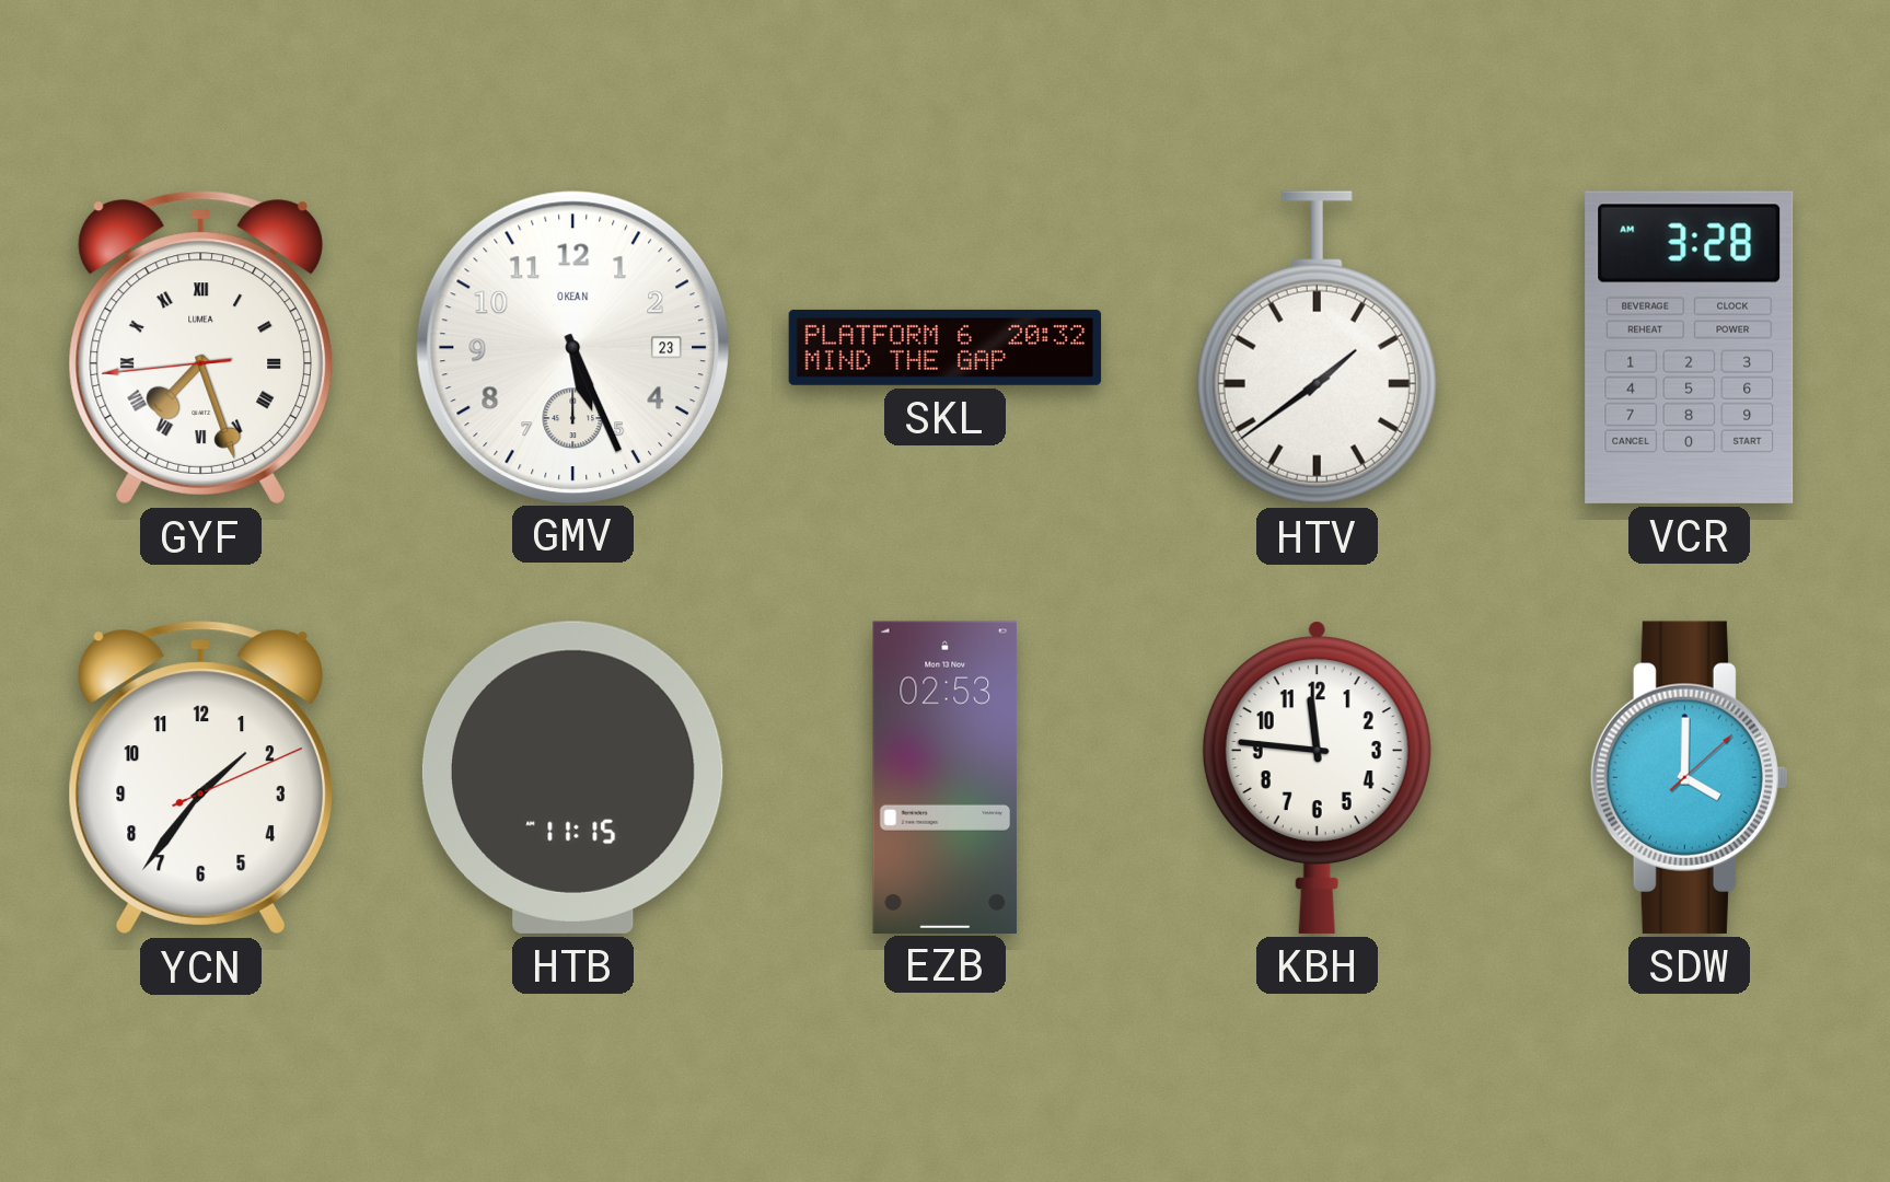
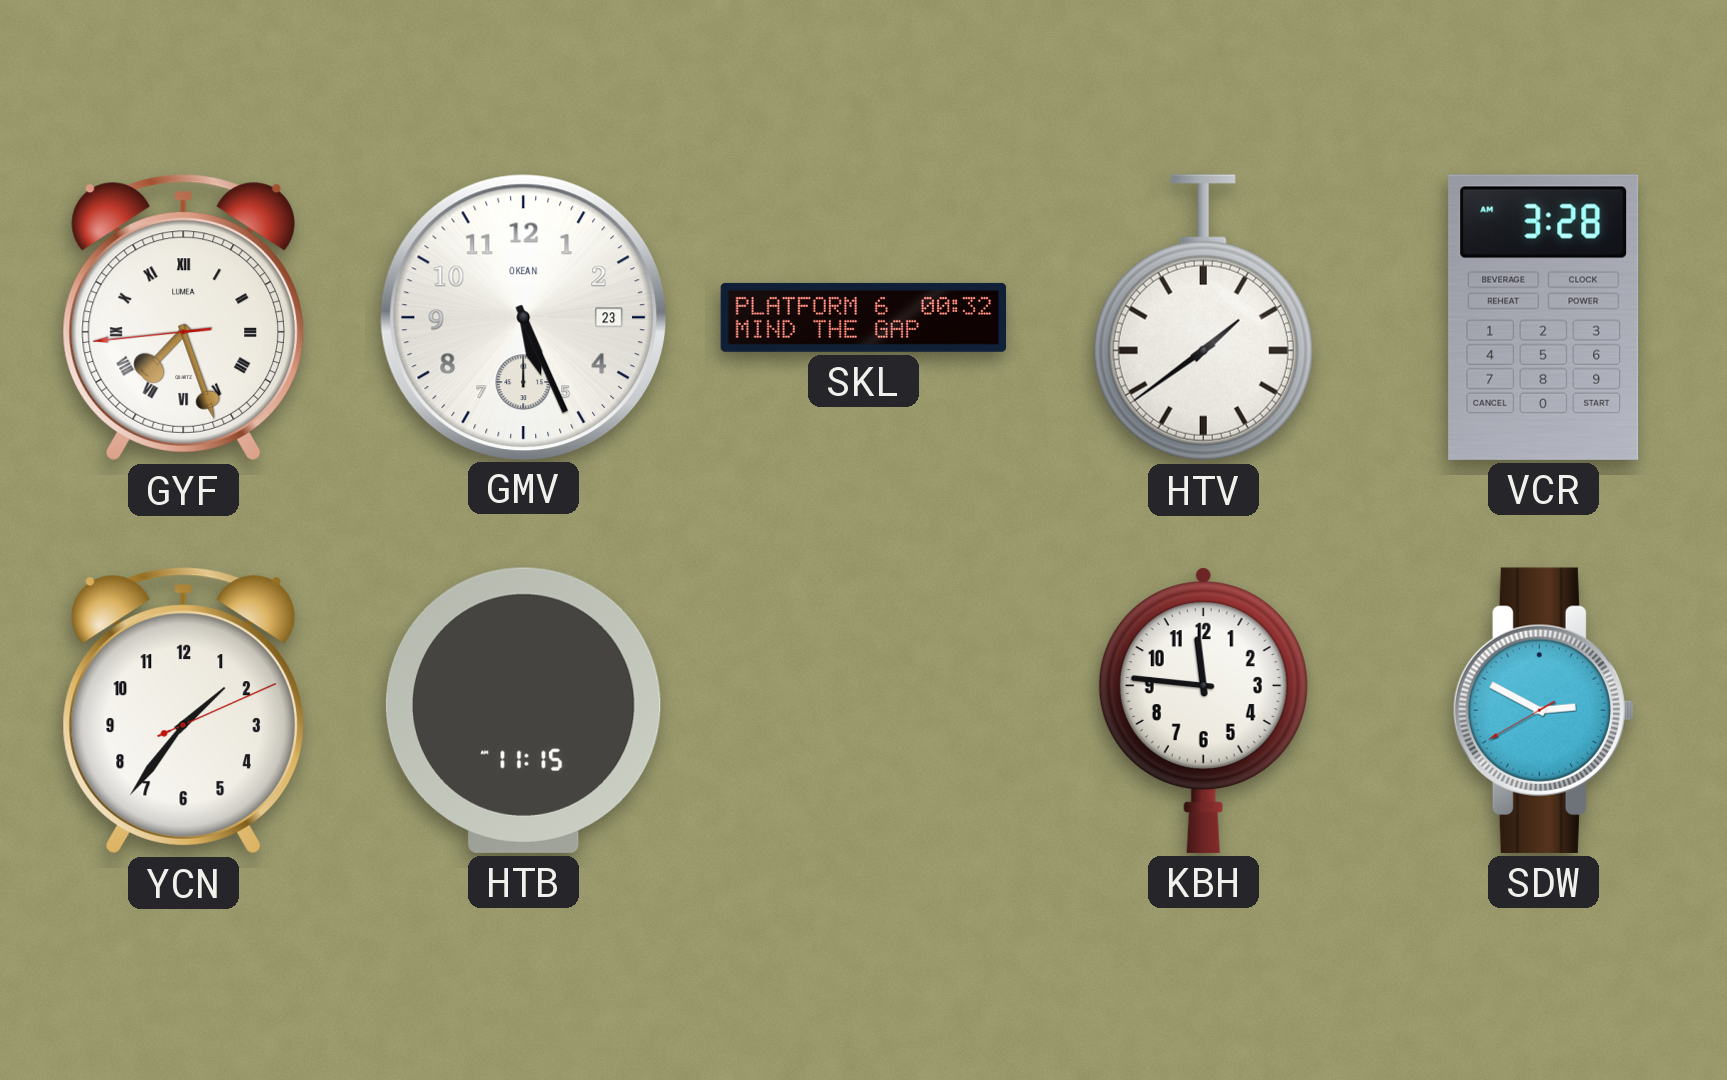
SKL: 20:32 -> 00:32 (864, 317)
EZB: 02:53 -> none (946, 777)
SDW: 4:00 -> 2:49 (1543, 710)
